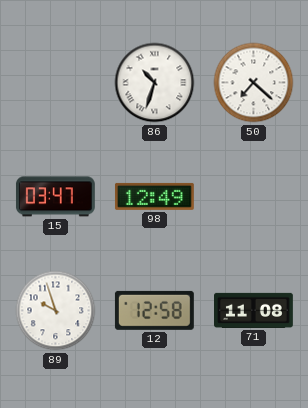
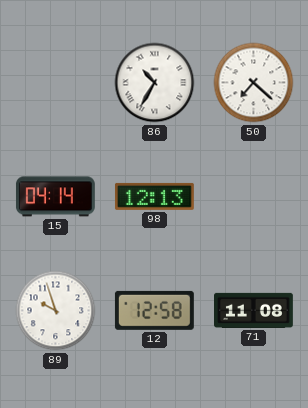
86: 10:33 -> 10:35 (155, 83)
15: 03:47 -> 04:14 (55, 197)
98: 12:49 -> 12:13 (154, 196)
